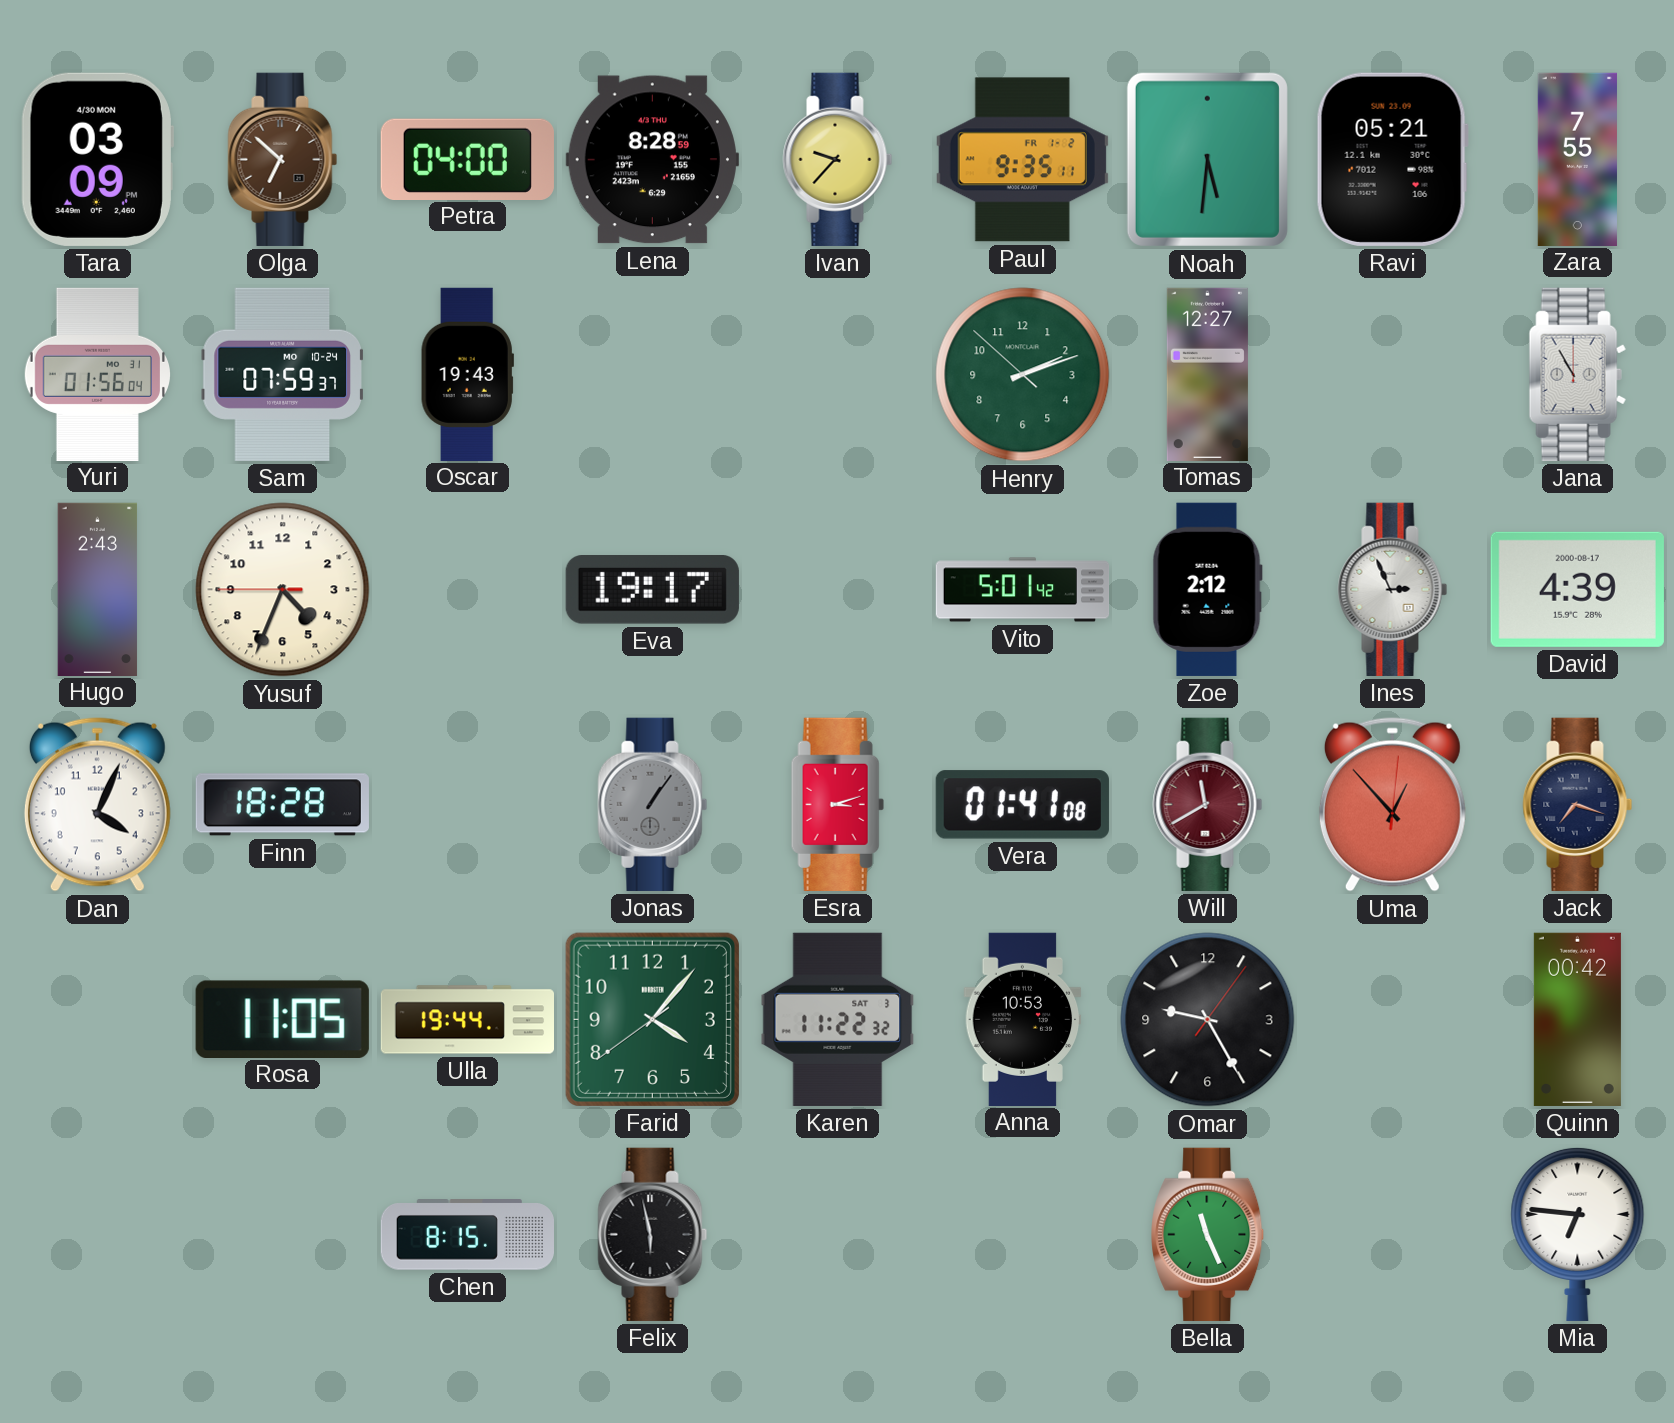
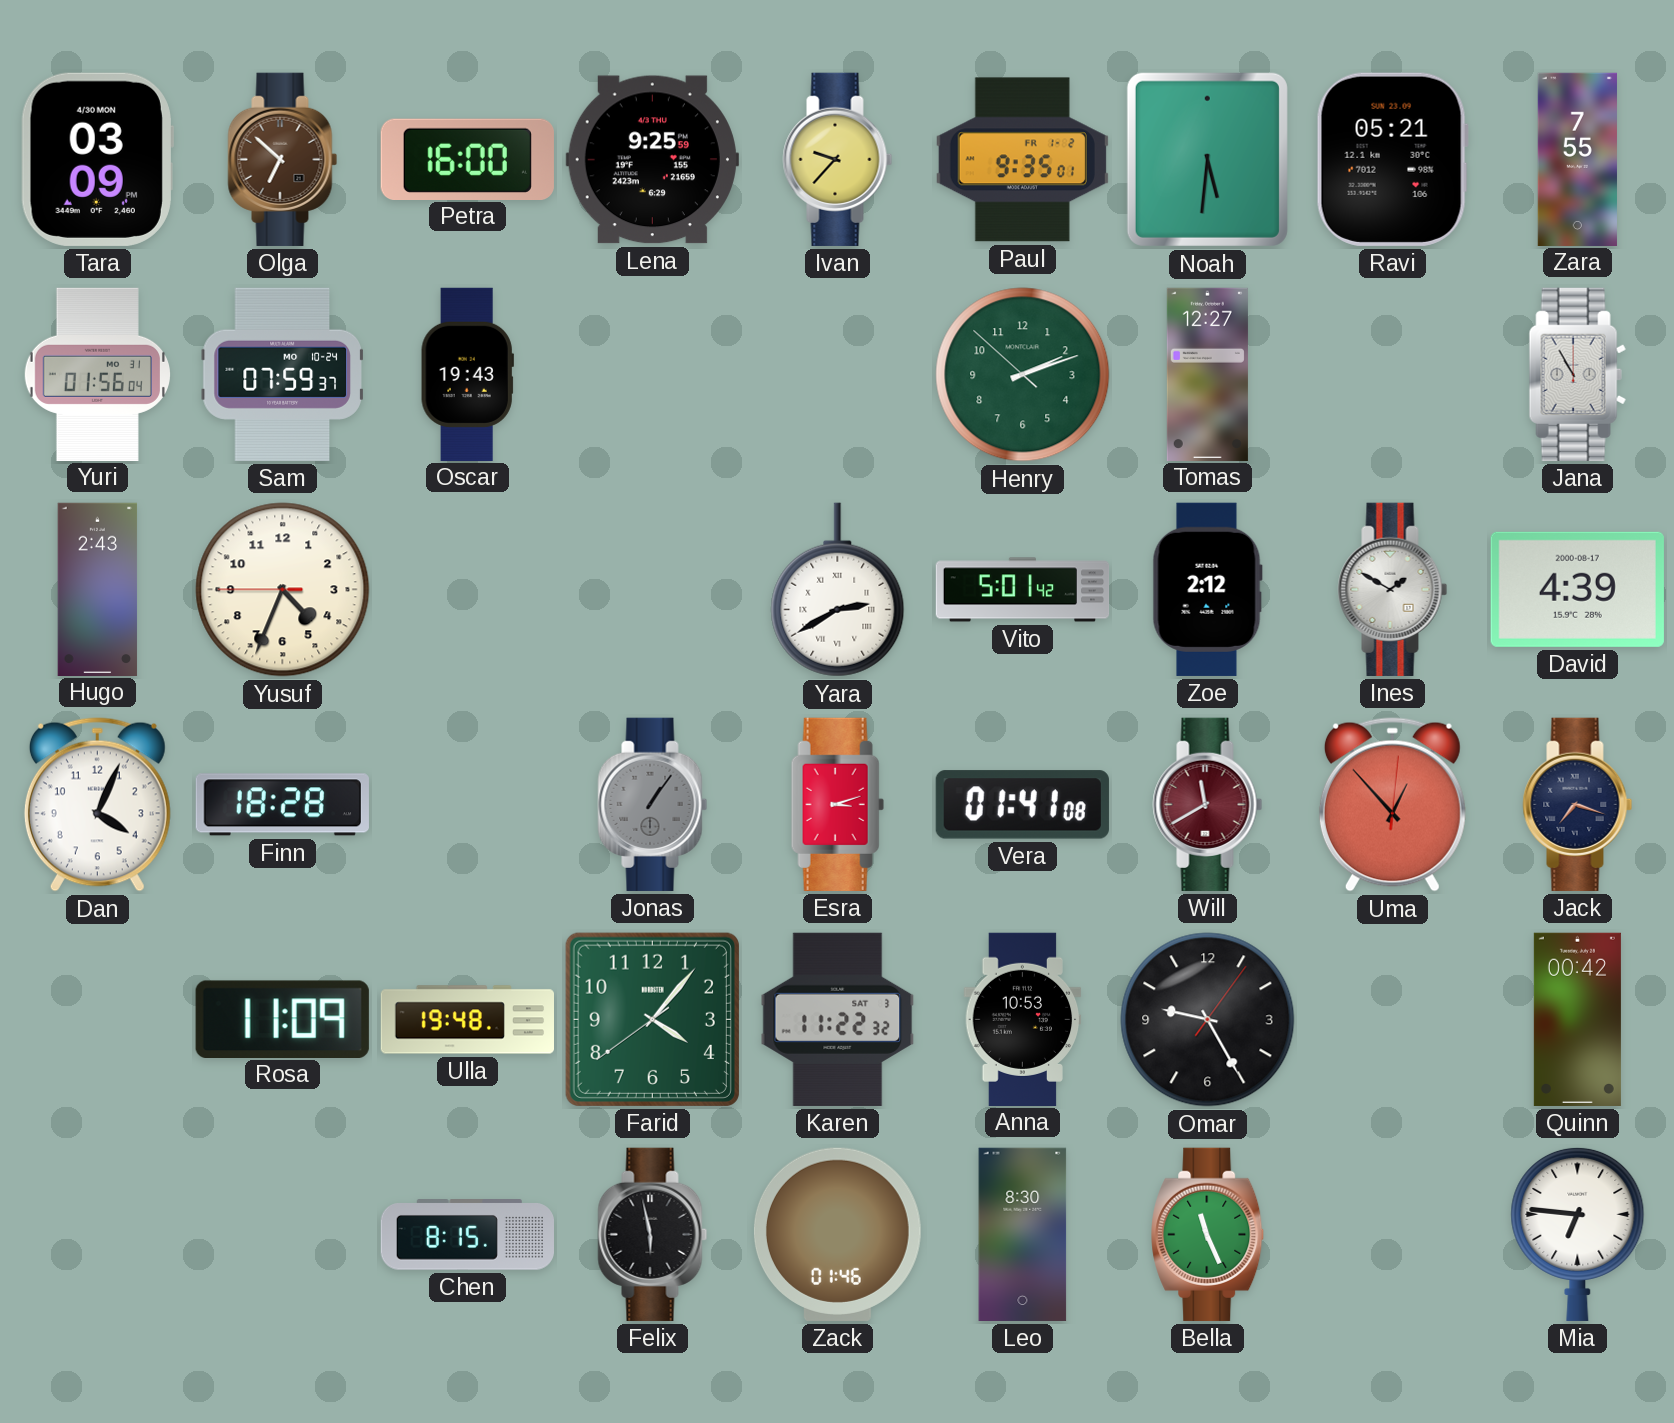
Petra: 04:00 -> 16:00 (467, 159)
Lena: 8:28 -> 9:25 (652, 160)
Paul: 9:35:11 -> 9:35:01 (1022, 160)
Eva: 19:17 -> none (652, 590)
Yara: none -> 2:40 (838, 590)
Ines: 2:56 -> 1:50 (1393, 589)
Rosa: 11:05 -> 11:09 (282, 1019)
Ulla: 19:44 -> 19:48 (467, 1020)
Zack: none -> 01:46 (837, 1234)
Leo: none -> 8:30 (1023, 1234)
